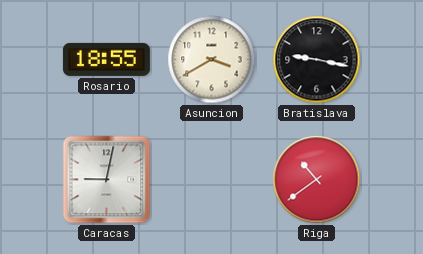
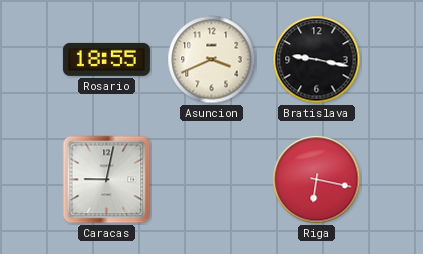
Asuncion: 3:40 -> 3:41 (212, 60)
Riga: 10:39 -> 6:17 (317, 180)
